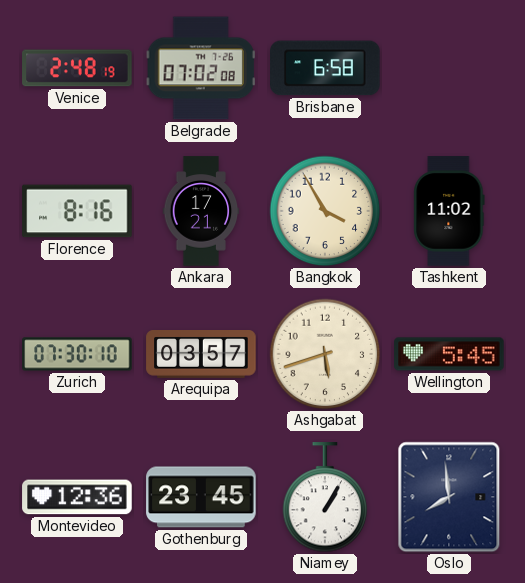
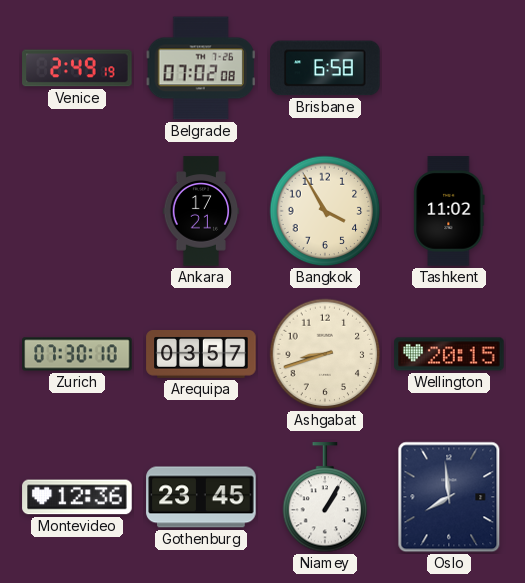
Venice: 2:48 -> 2:49 (77, 68)
Florence: 8:16 -> none (77, 211)
Ashgabat: 5:42 -> 8:42 (325, 354)
Wellington: 5:45 -> 20:15 (449, 354)
